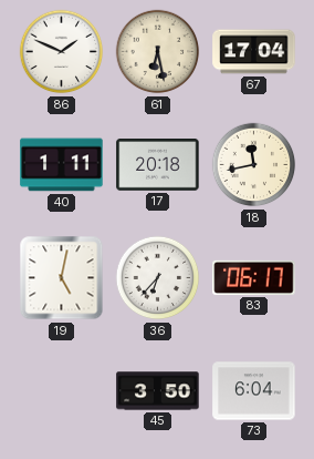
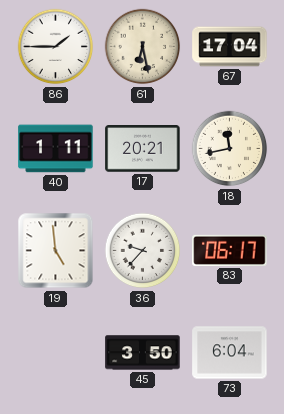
86: 1:49 -> 1:45 (56, 47)
17: 20:18 -> 20:21 (143, 149)
19: 5:02 -> 4:59 (56, 251)
36: 6:37 -> 9:37 (143, 251)
